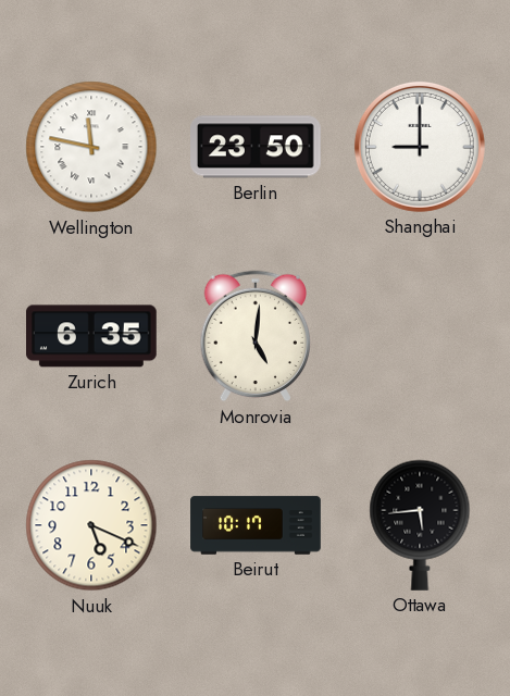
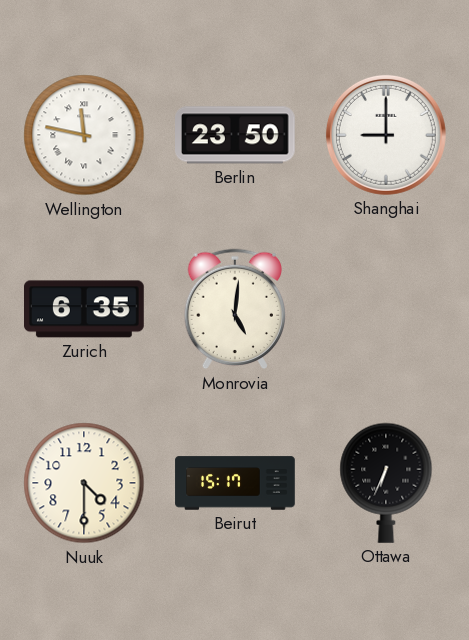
Nuuk: 5:19 -> 4:30 (84, 483)
Beirut: 10:17 -> 15:17 (235, 483)
Ottawa: 5:44 -> 6:34 (386, 483)
